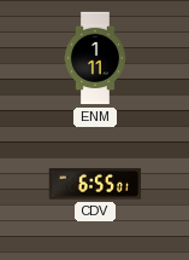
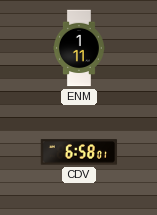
CDV: 6:55 -> 6:58 (79, 152)
